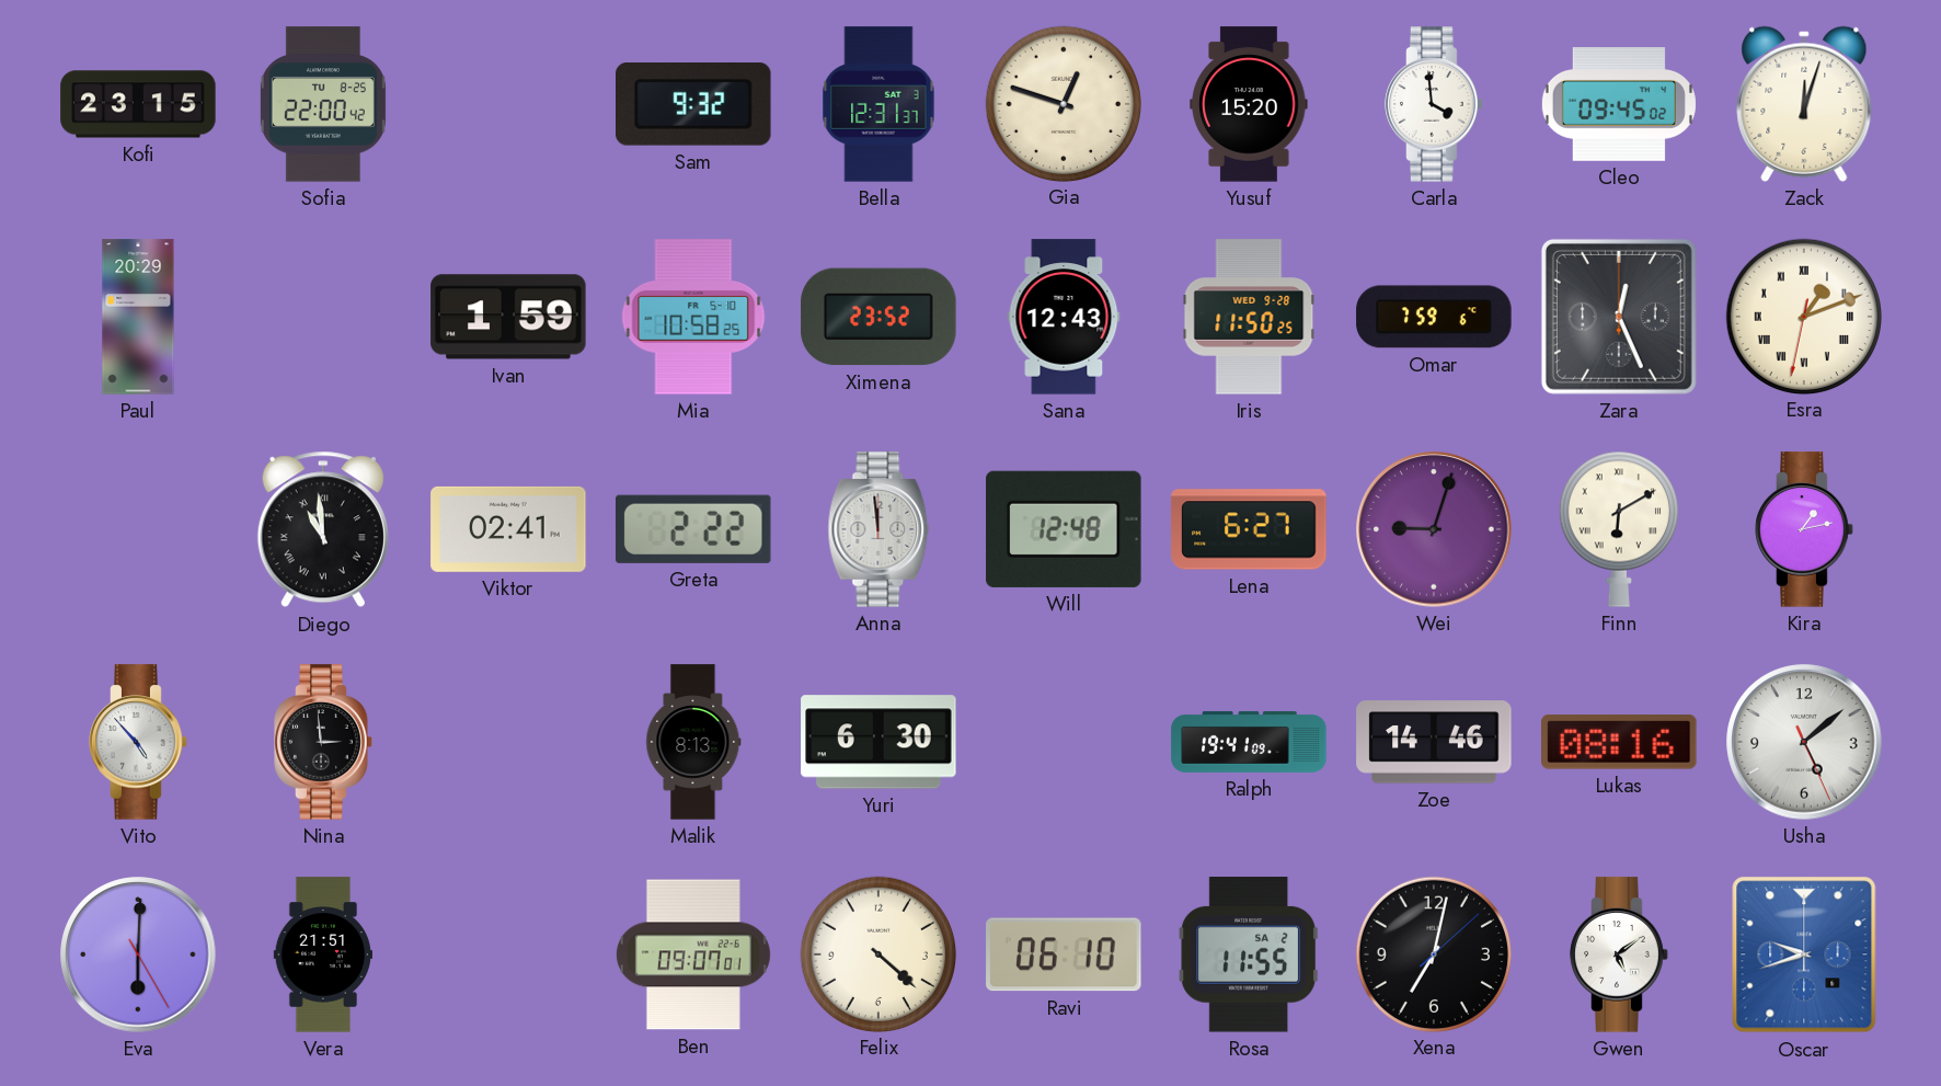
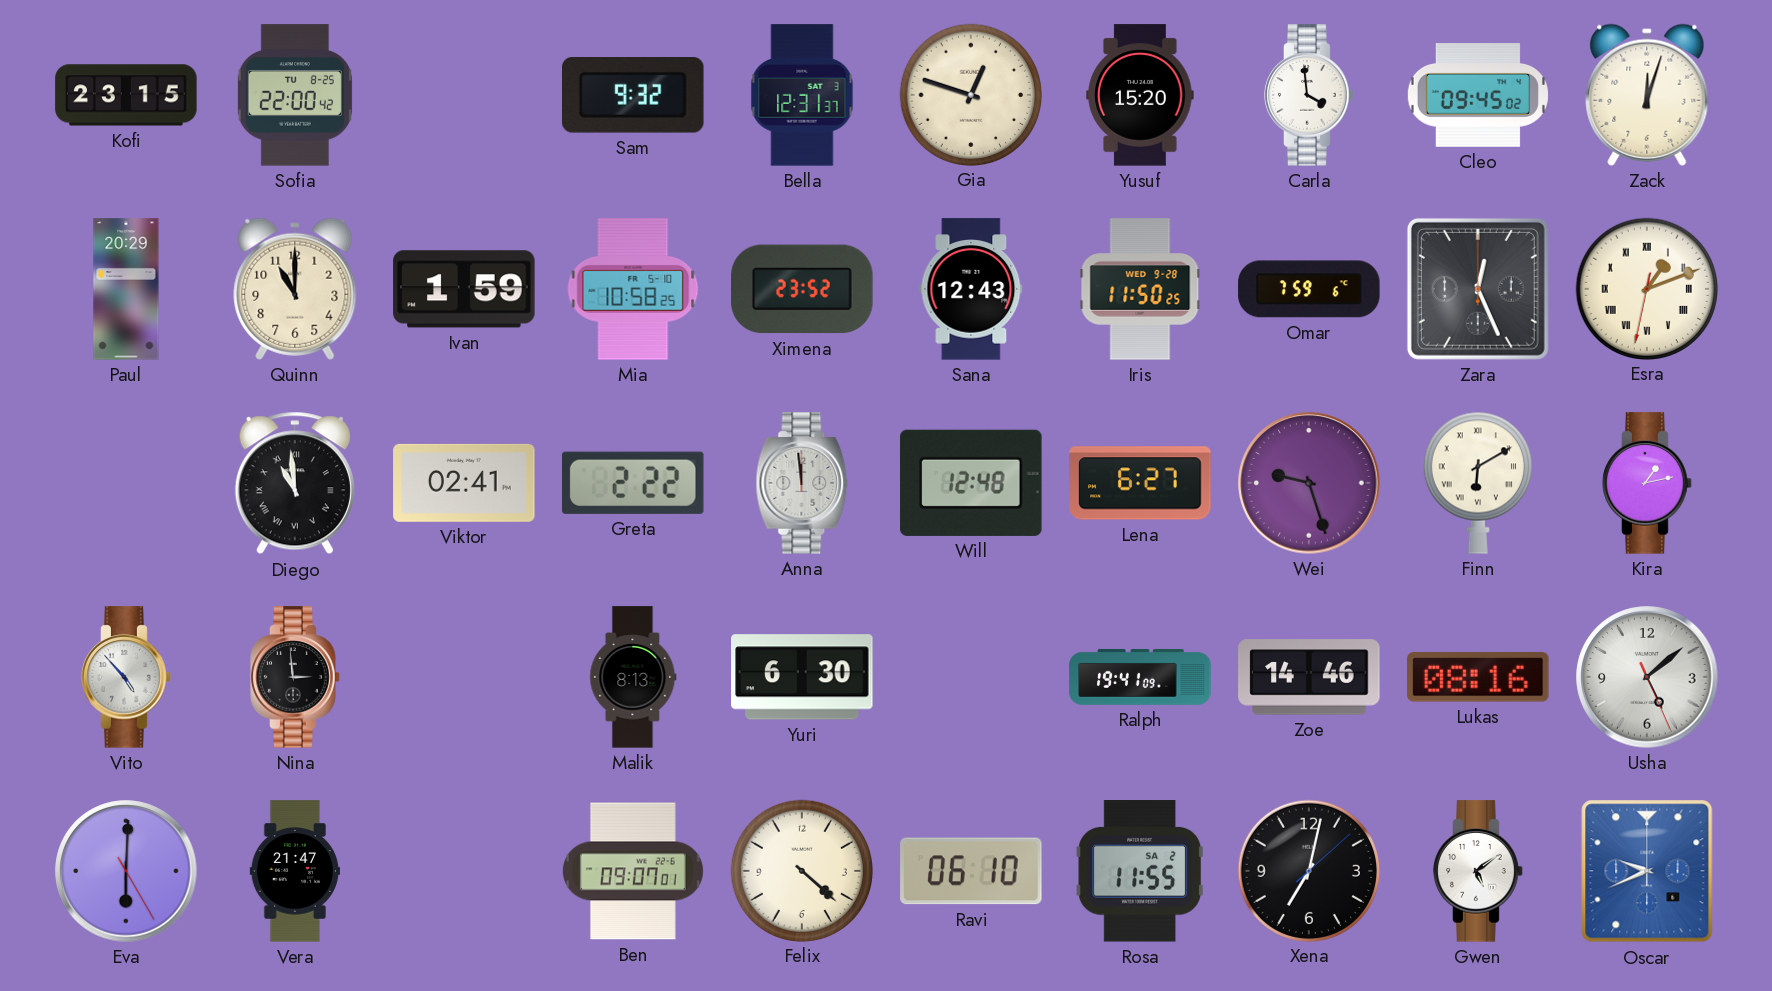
Quinn: none -> 11:00 (295, 289)
Wei: 9:03 -> 9:27 (1309, 483)
Vera: 21:51 -> 21:47 (295, 871)
Oscar: 9:42 -> 9:41 (1647, 871)
